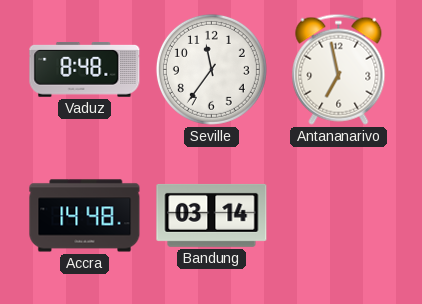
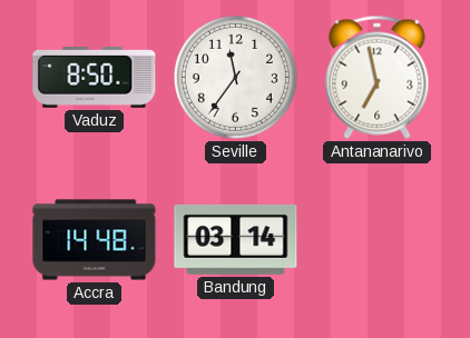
Vaduz: 8:48 -> 8:50 (95, 78)
